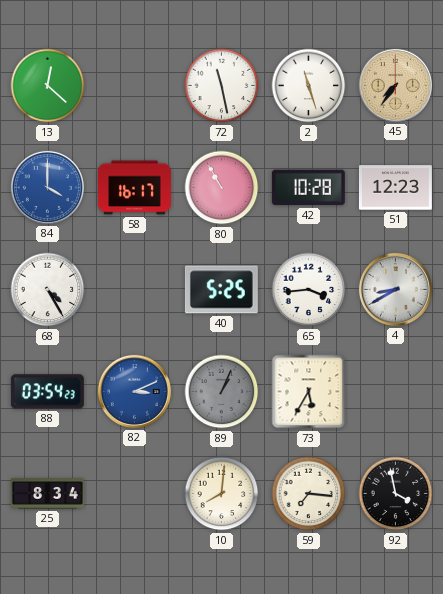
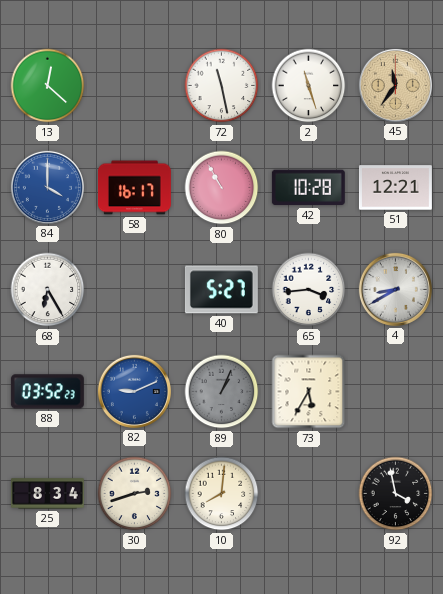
45: 7:36 -> 11:36 (395, 85)
51: 12:23 -> 12:21 (395, 188)
68: 4:25 -> 6:25 (48, 290)
40: 5:25 -> 5:27 (221, 290)
88: 03:54 -> 03:52 (47, 392)
82: 3:11 -> 9:11 (134, 391)
30: none -> 2:42 (135, 494)
59: 7:16 -> none (309, 494)
